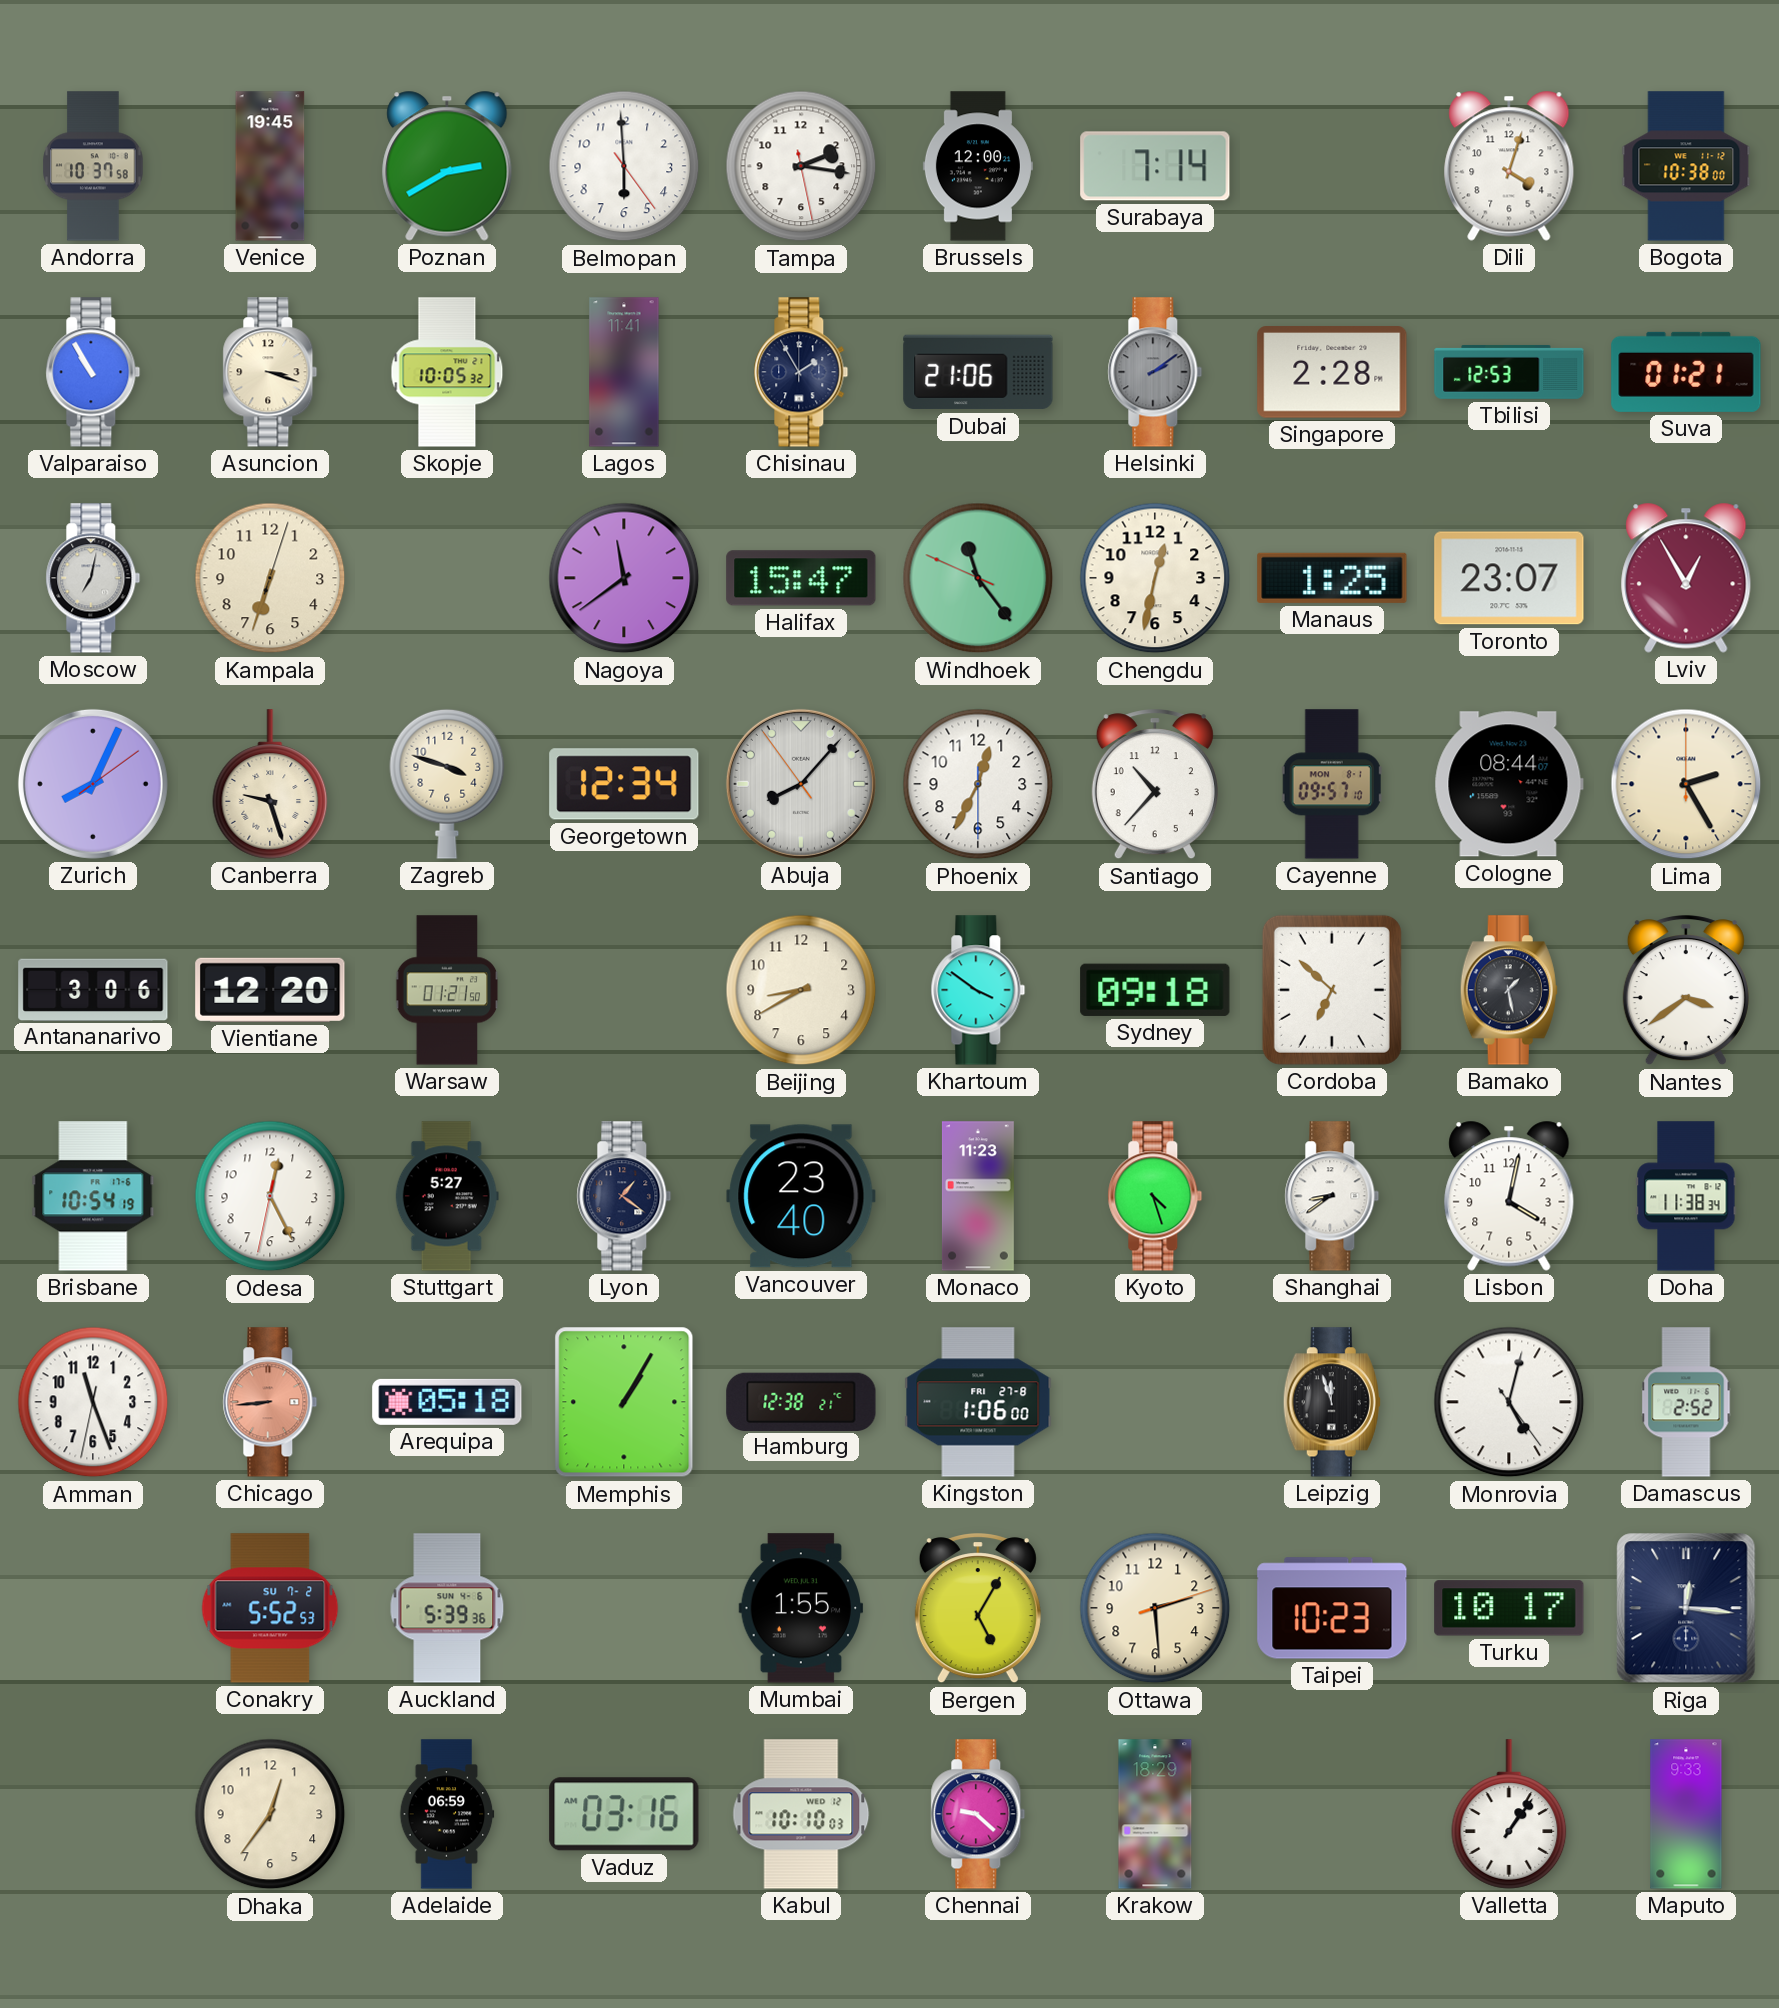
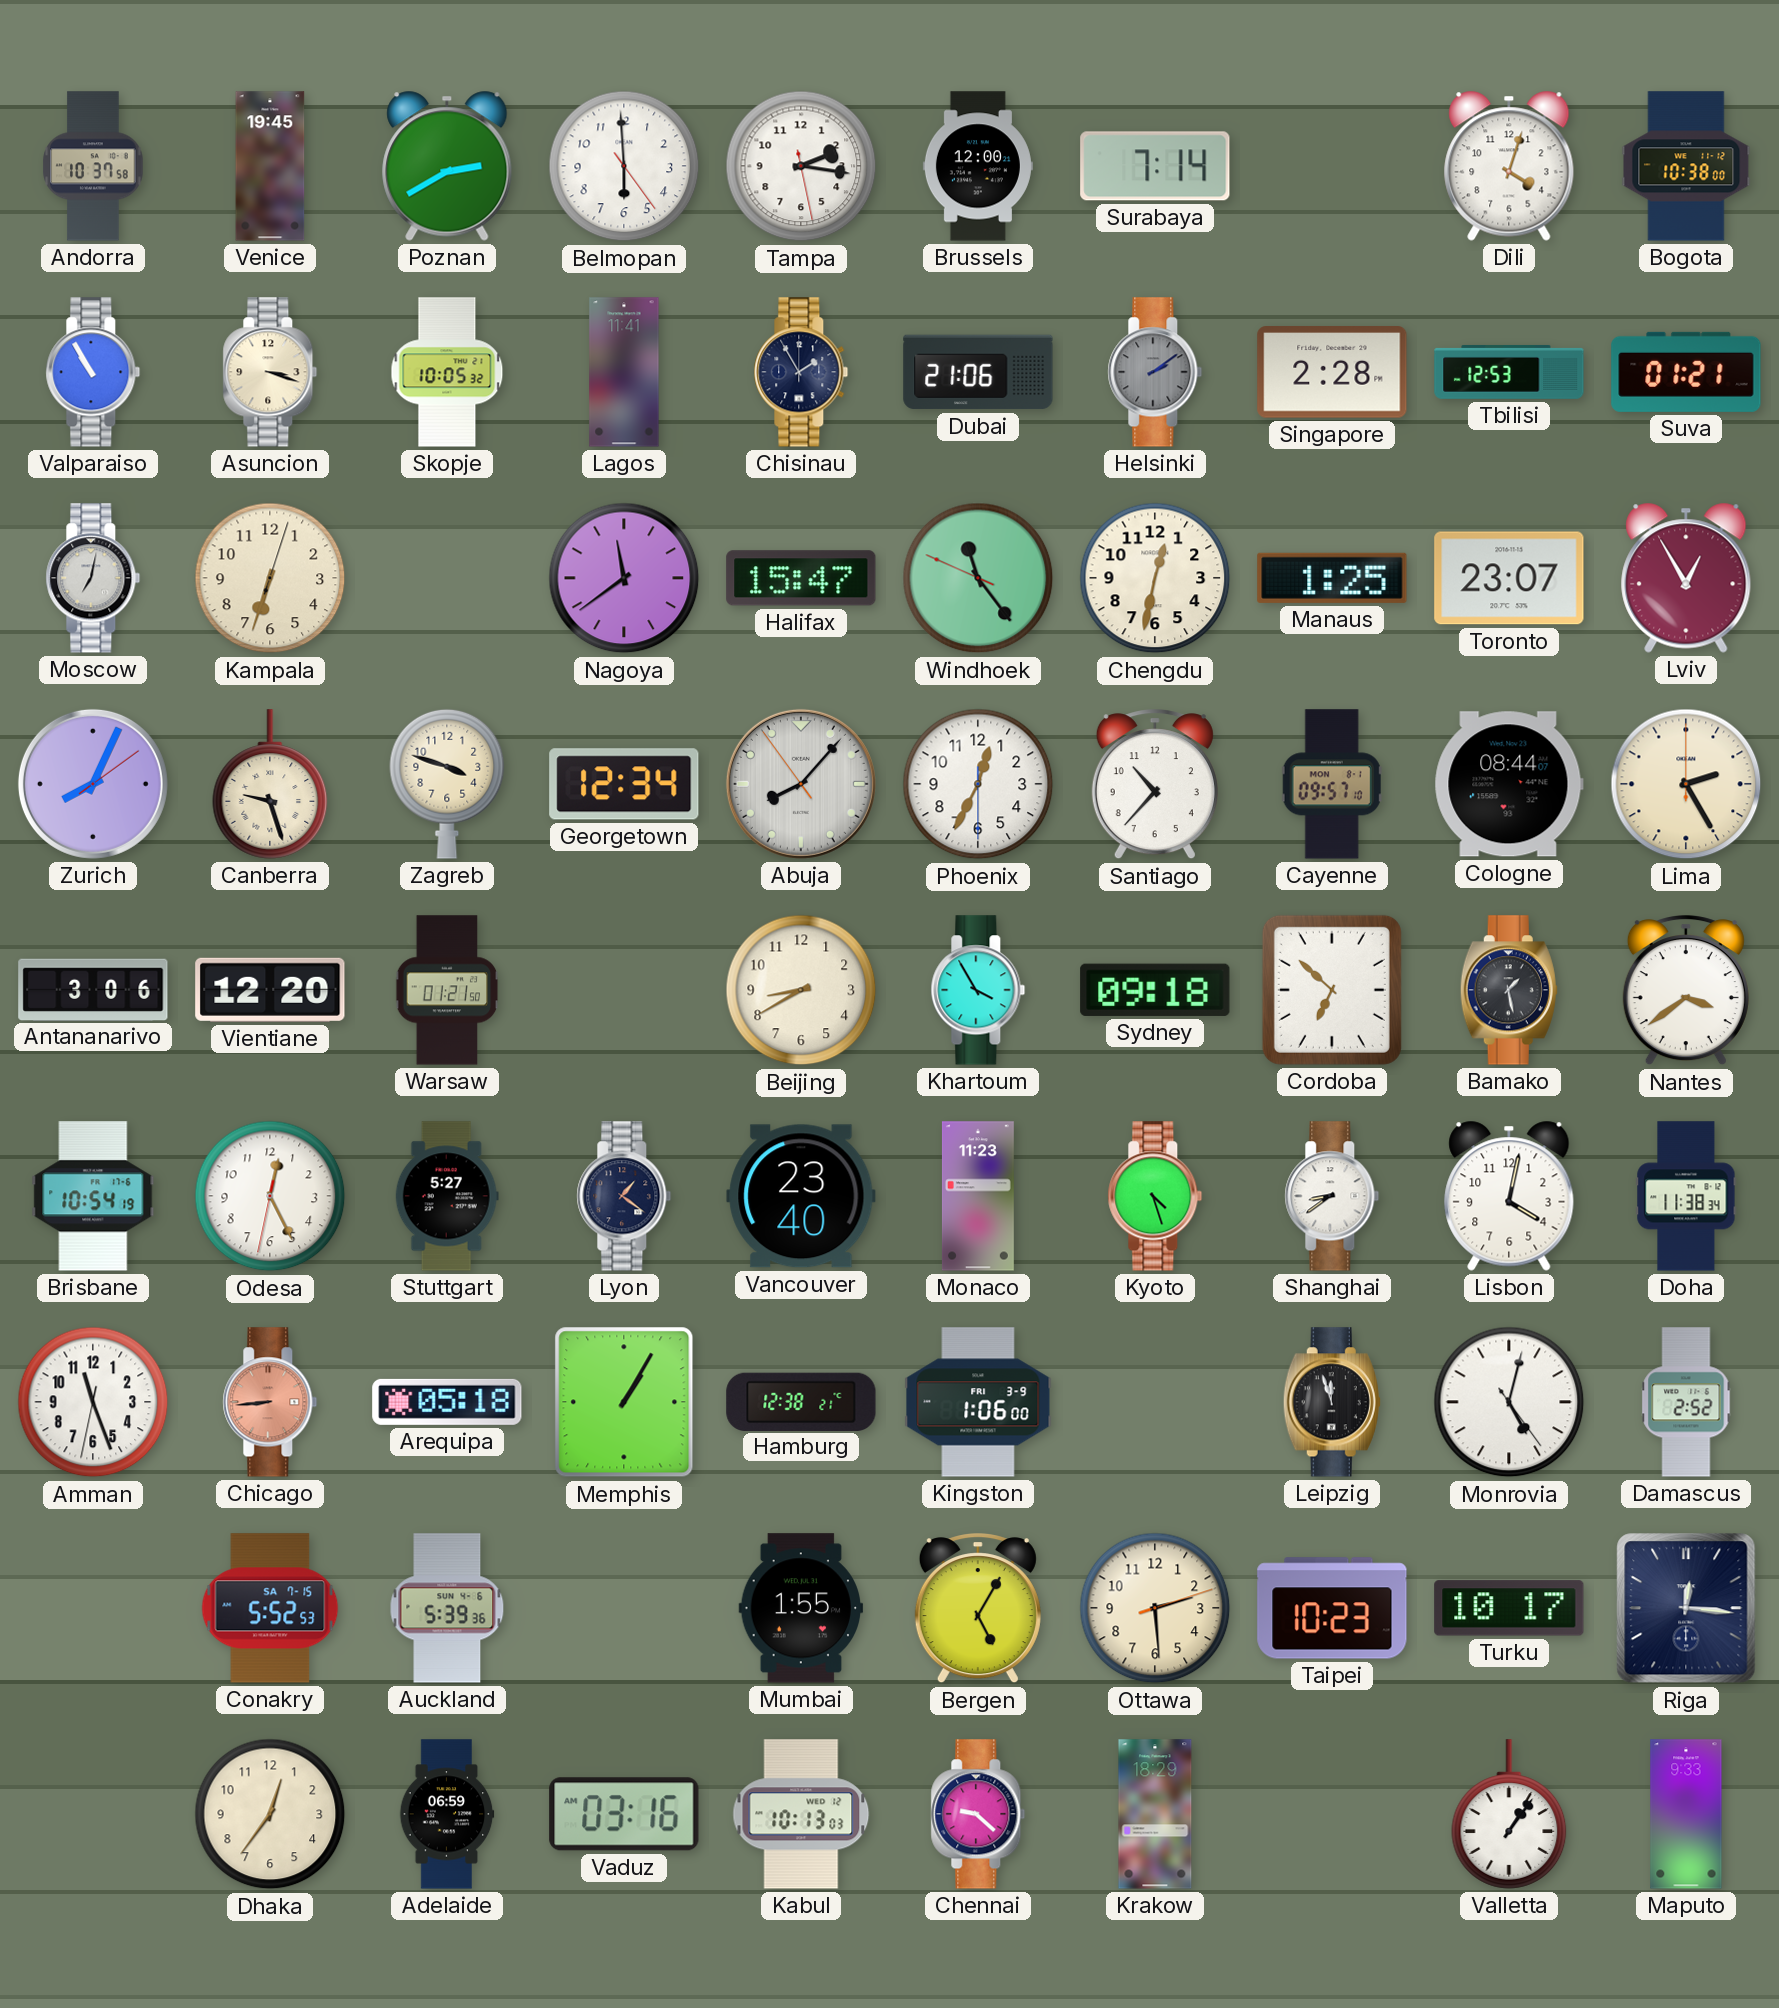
Khartoum: 3:51 -> 3:55 (978, 990)
Kingston date: FRI 27-8 -> FRI 3-9 (978, 1402)
Conakry date: SU 7-2 -> SA 7-15 (270, 1608)
Kabul: 10:10 -> 10:13 (801, 1814)
